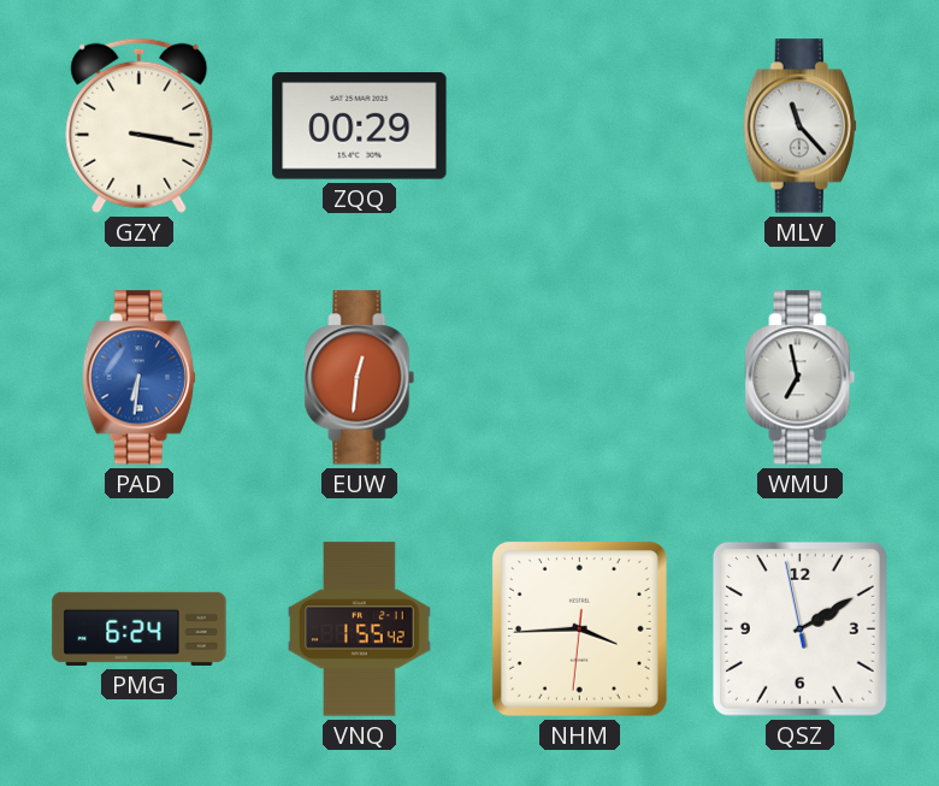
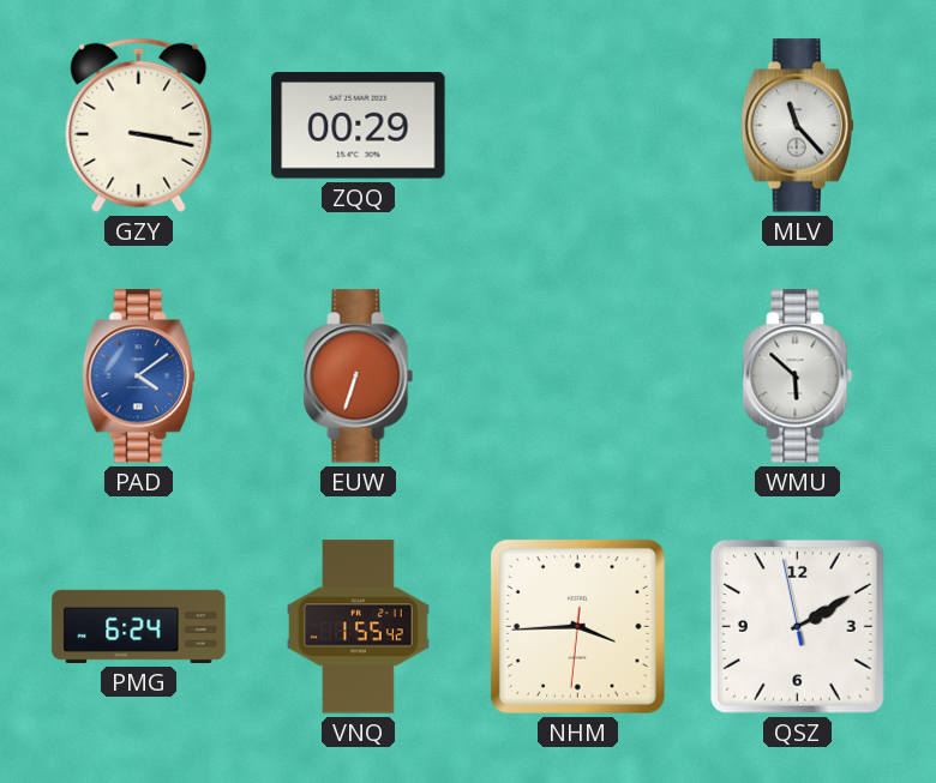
PAD: 6:31 -> 4:09 (138, 377)
EUW: 12:31 -> 6:33 (359, 377)
WMU: 6:58 -> 5:52 (798, 377)
